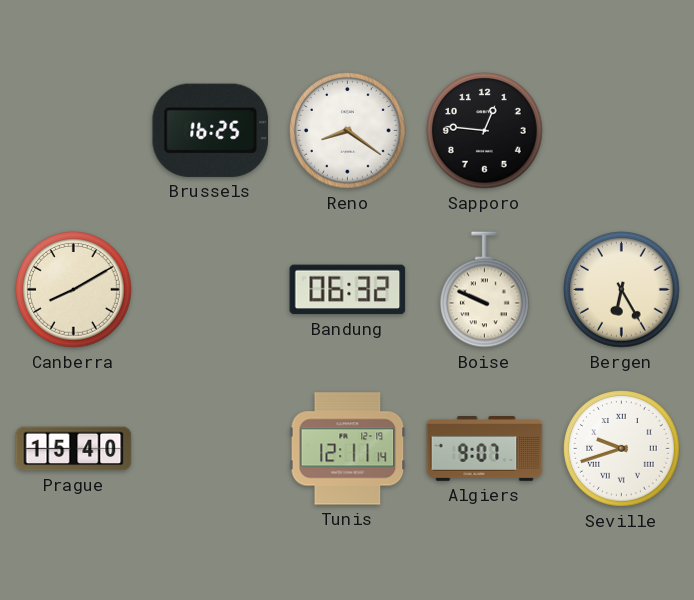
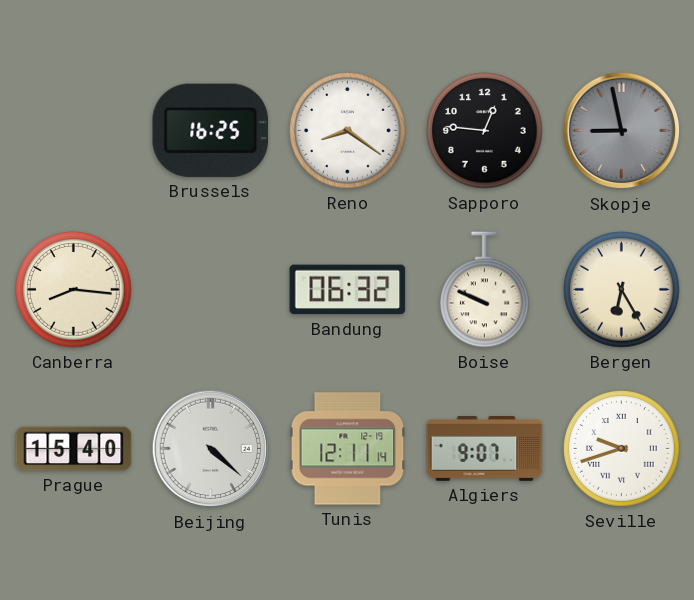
Skopje: none -> 8:58 (622, 131)
Canberra: 8:10 -> 8:16 (74, 290)
Beijing: none -> 4:22 (211, 449)
